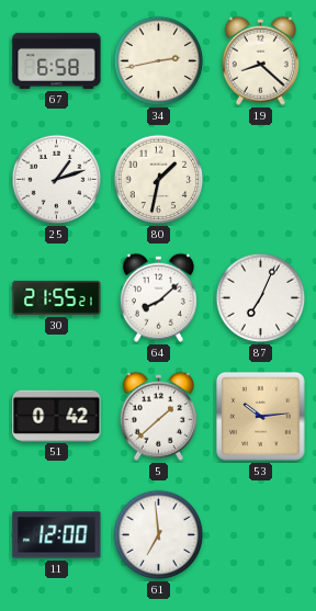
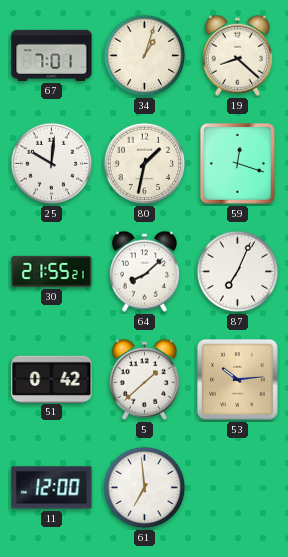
67: 6:58 -> 7:01 (52, 55)
34: 2:43 -> 1:03 (145, 56)
25: 1:12 -> 10:01 (52, 164)
59: none -> 12:18 (237, 163)
